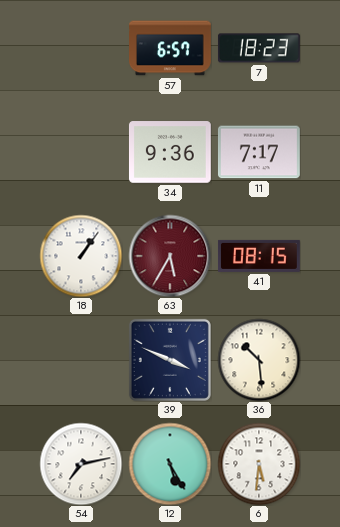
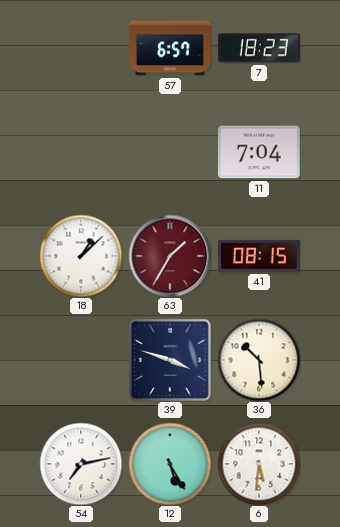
34: 9:36 -> none (170, 152)
11: 7:17 -> 7:04 (259, 152)
18: 1:06 -> 1:08 (81, 256)
63: 5:35 -> 1:35 (170, 256)
39: 3:49 -> 3:48 (170, 360)
